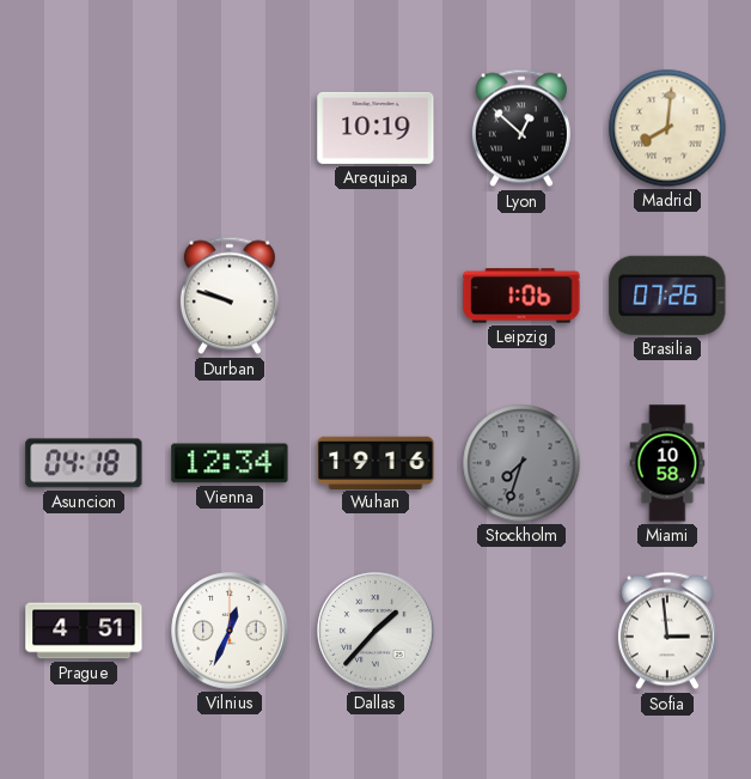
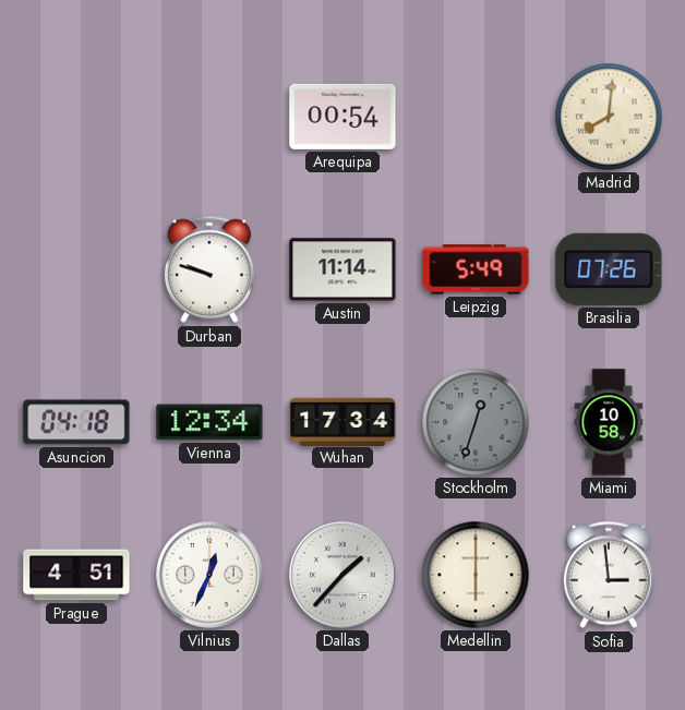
Arequipa: 10:19 -> 00:54 (342, 117)
Lyon: 12:52 -> none (521, 128)
Austin: none -> 11:14 (342, 269)
Leipzig: 1:06 -> 5:49 (476, 269)
Wuhan: 19:16 -> 17:34 (342, 421)
Stockholm: 7:33 -> 12:33 (476, 422)
Medellin: none -> 6:00 (476, 575)
